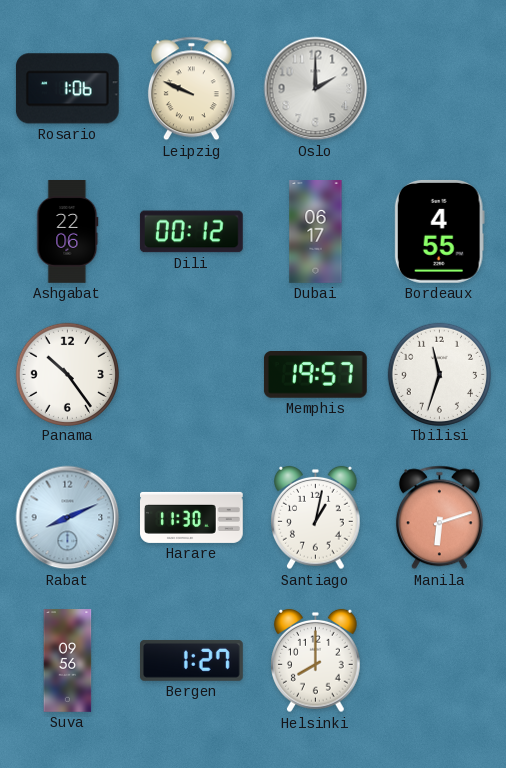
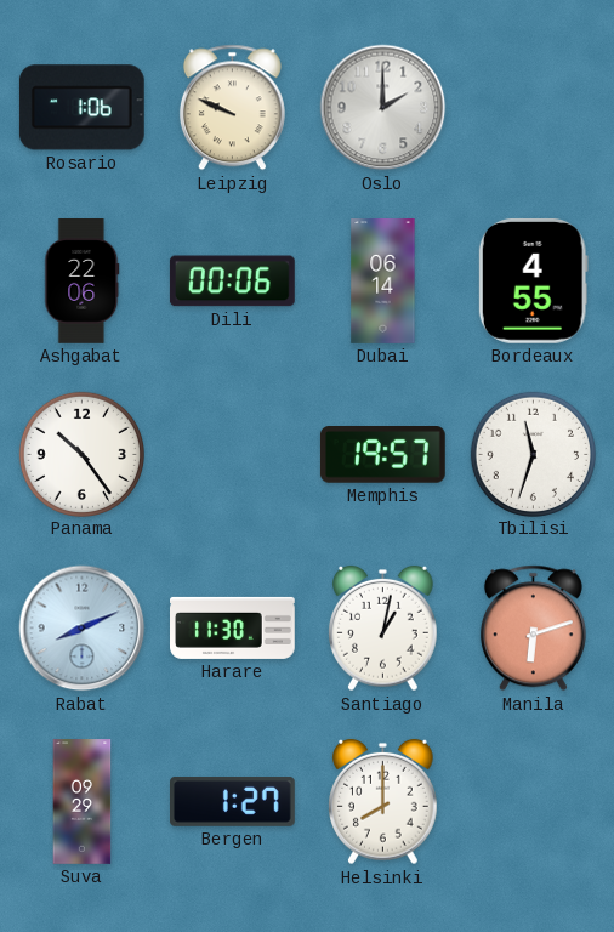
Dili: 00:12 -> 00:06 (232, 282)
Dubai: 06:17 -> 06:14 (383, 282)
Suva: 09:56 -> 09:29 (83, 802)
